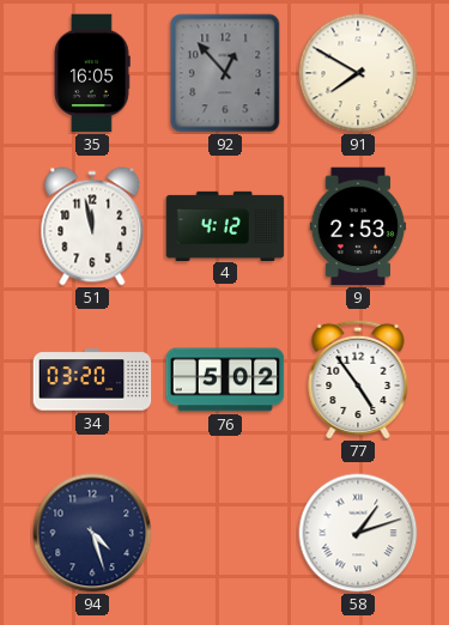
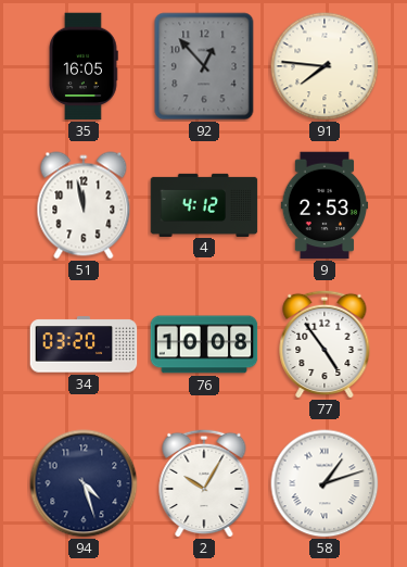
91: 7:50 -> 7:46 (325, 66)
76: 5:02 -> 10:08 (204, 344)
2: none -> 10:05 (204, 483)
